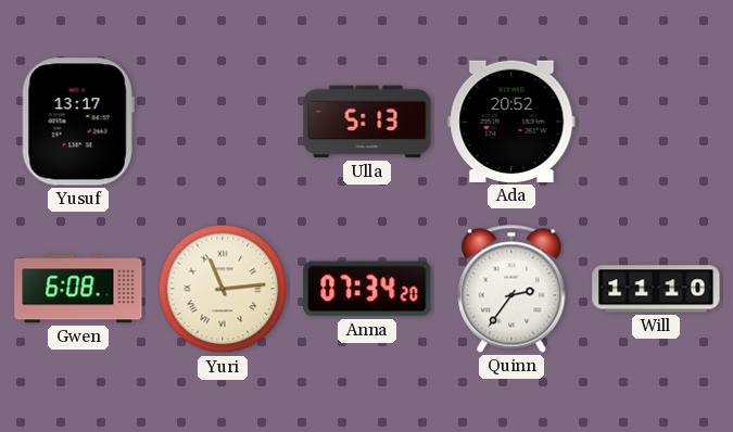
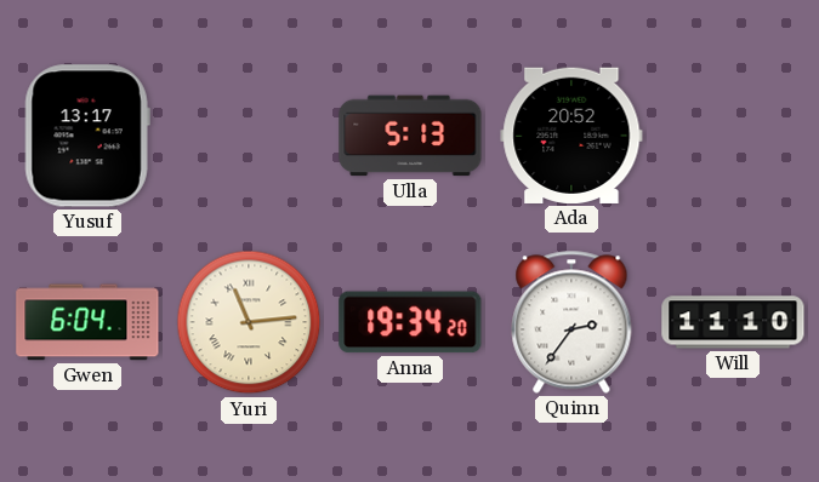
Gwen: 6:08 -> 6:04 (87, 322)
Anna: 07:34 -> 19:34 (410, 322)
